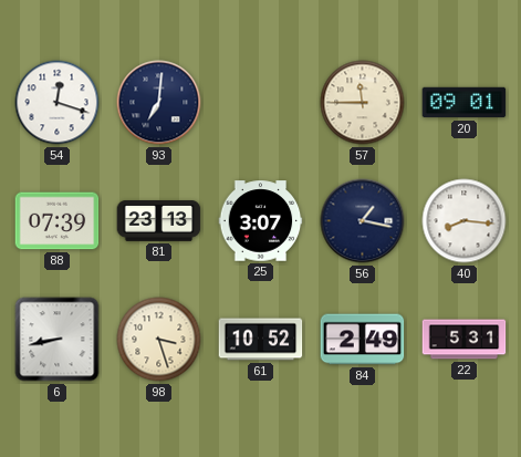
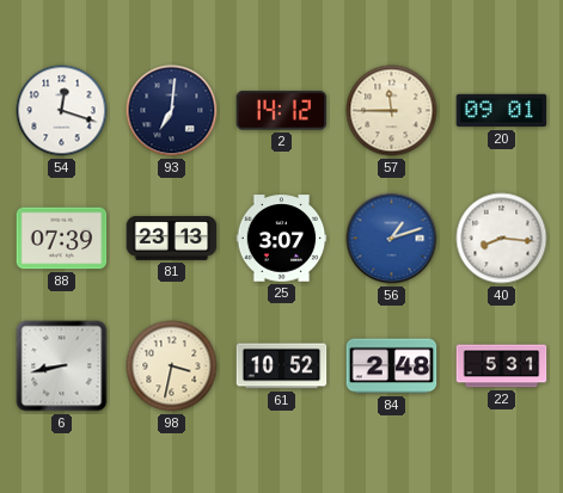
2: none -> 14:12 (282, 111)
56: 1:17 -> 1:12 (392, 239)
56 dial: navy -> blue (392, 239)
98: 3:27 -> 3:32 (172, 366)
84: 2:49 -> 2:48 (392, 366)
